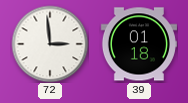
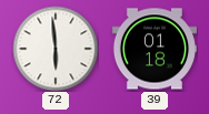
72: 2:59 -> 5:59 (56, 49)
